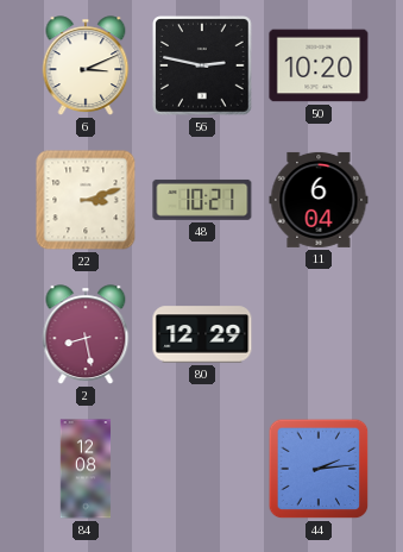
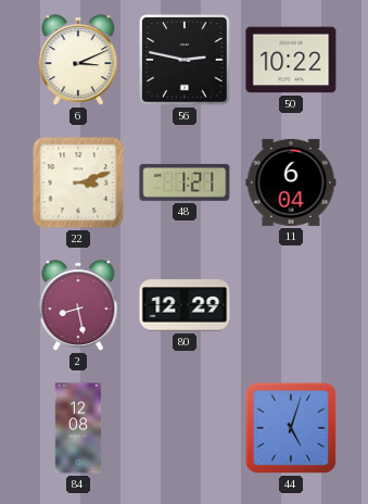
50: 10:20 -> 10:22 (291, 60)
48: 10:21 -> 1:21 (185, 182)
44: 2:14 -> 5:03 (291, 428)
